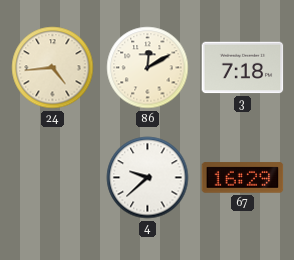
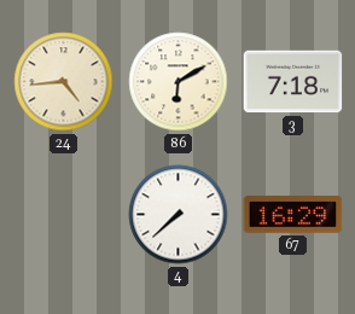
86: 12:10 -> 6:10 (179, 82)
4: 9:38 -> 7:38 (179, 215)
